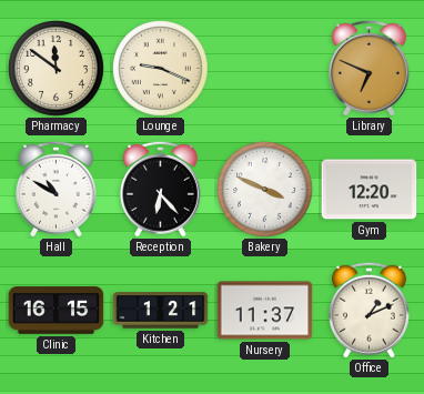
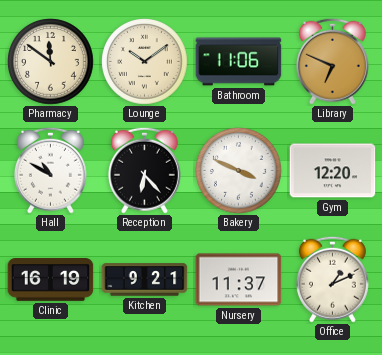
Lounge: 9:19 -> 10:09 (145, 62)
Bathroom: none -> 11:06 (239, 62)
Clinic: 16:15 -> 16:19 (51, 280)
Kitchen: 1:21 -> 9:21 (145, 280)
